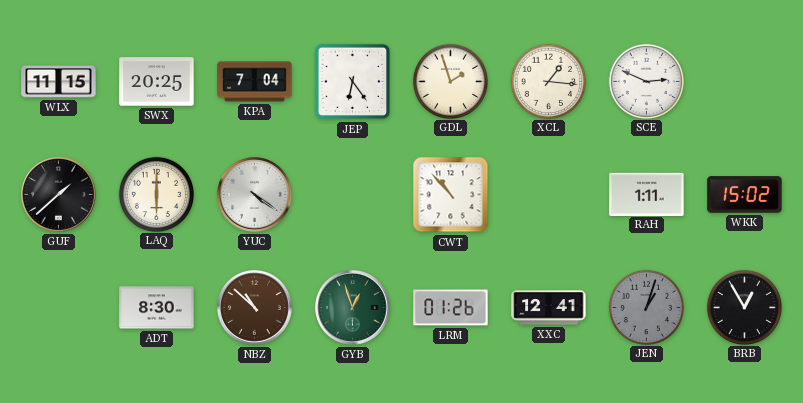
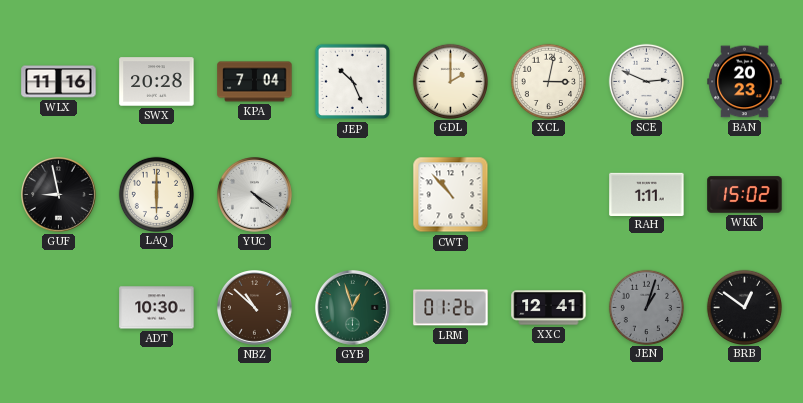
WLX: 11:15 -> 11:16 (59, 82)
SWX: 20:25 -> 20:28 (157, 82)
JEP: 6:24 -> 10:26 (353, 82)
GDL: 1:57 -> 2:00 (450, 81)
XCL: 1:16 -> 3:02 (548, 81)
BAN: none -> 20:23 (745, 82)
GUF: 1:38 -> 8:58 (59, 195)
ADT: 8:30 -> 10:30 (157, 308)
BRB: 12:55 -> 12:51 (744, 307)
